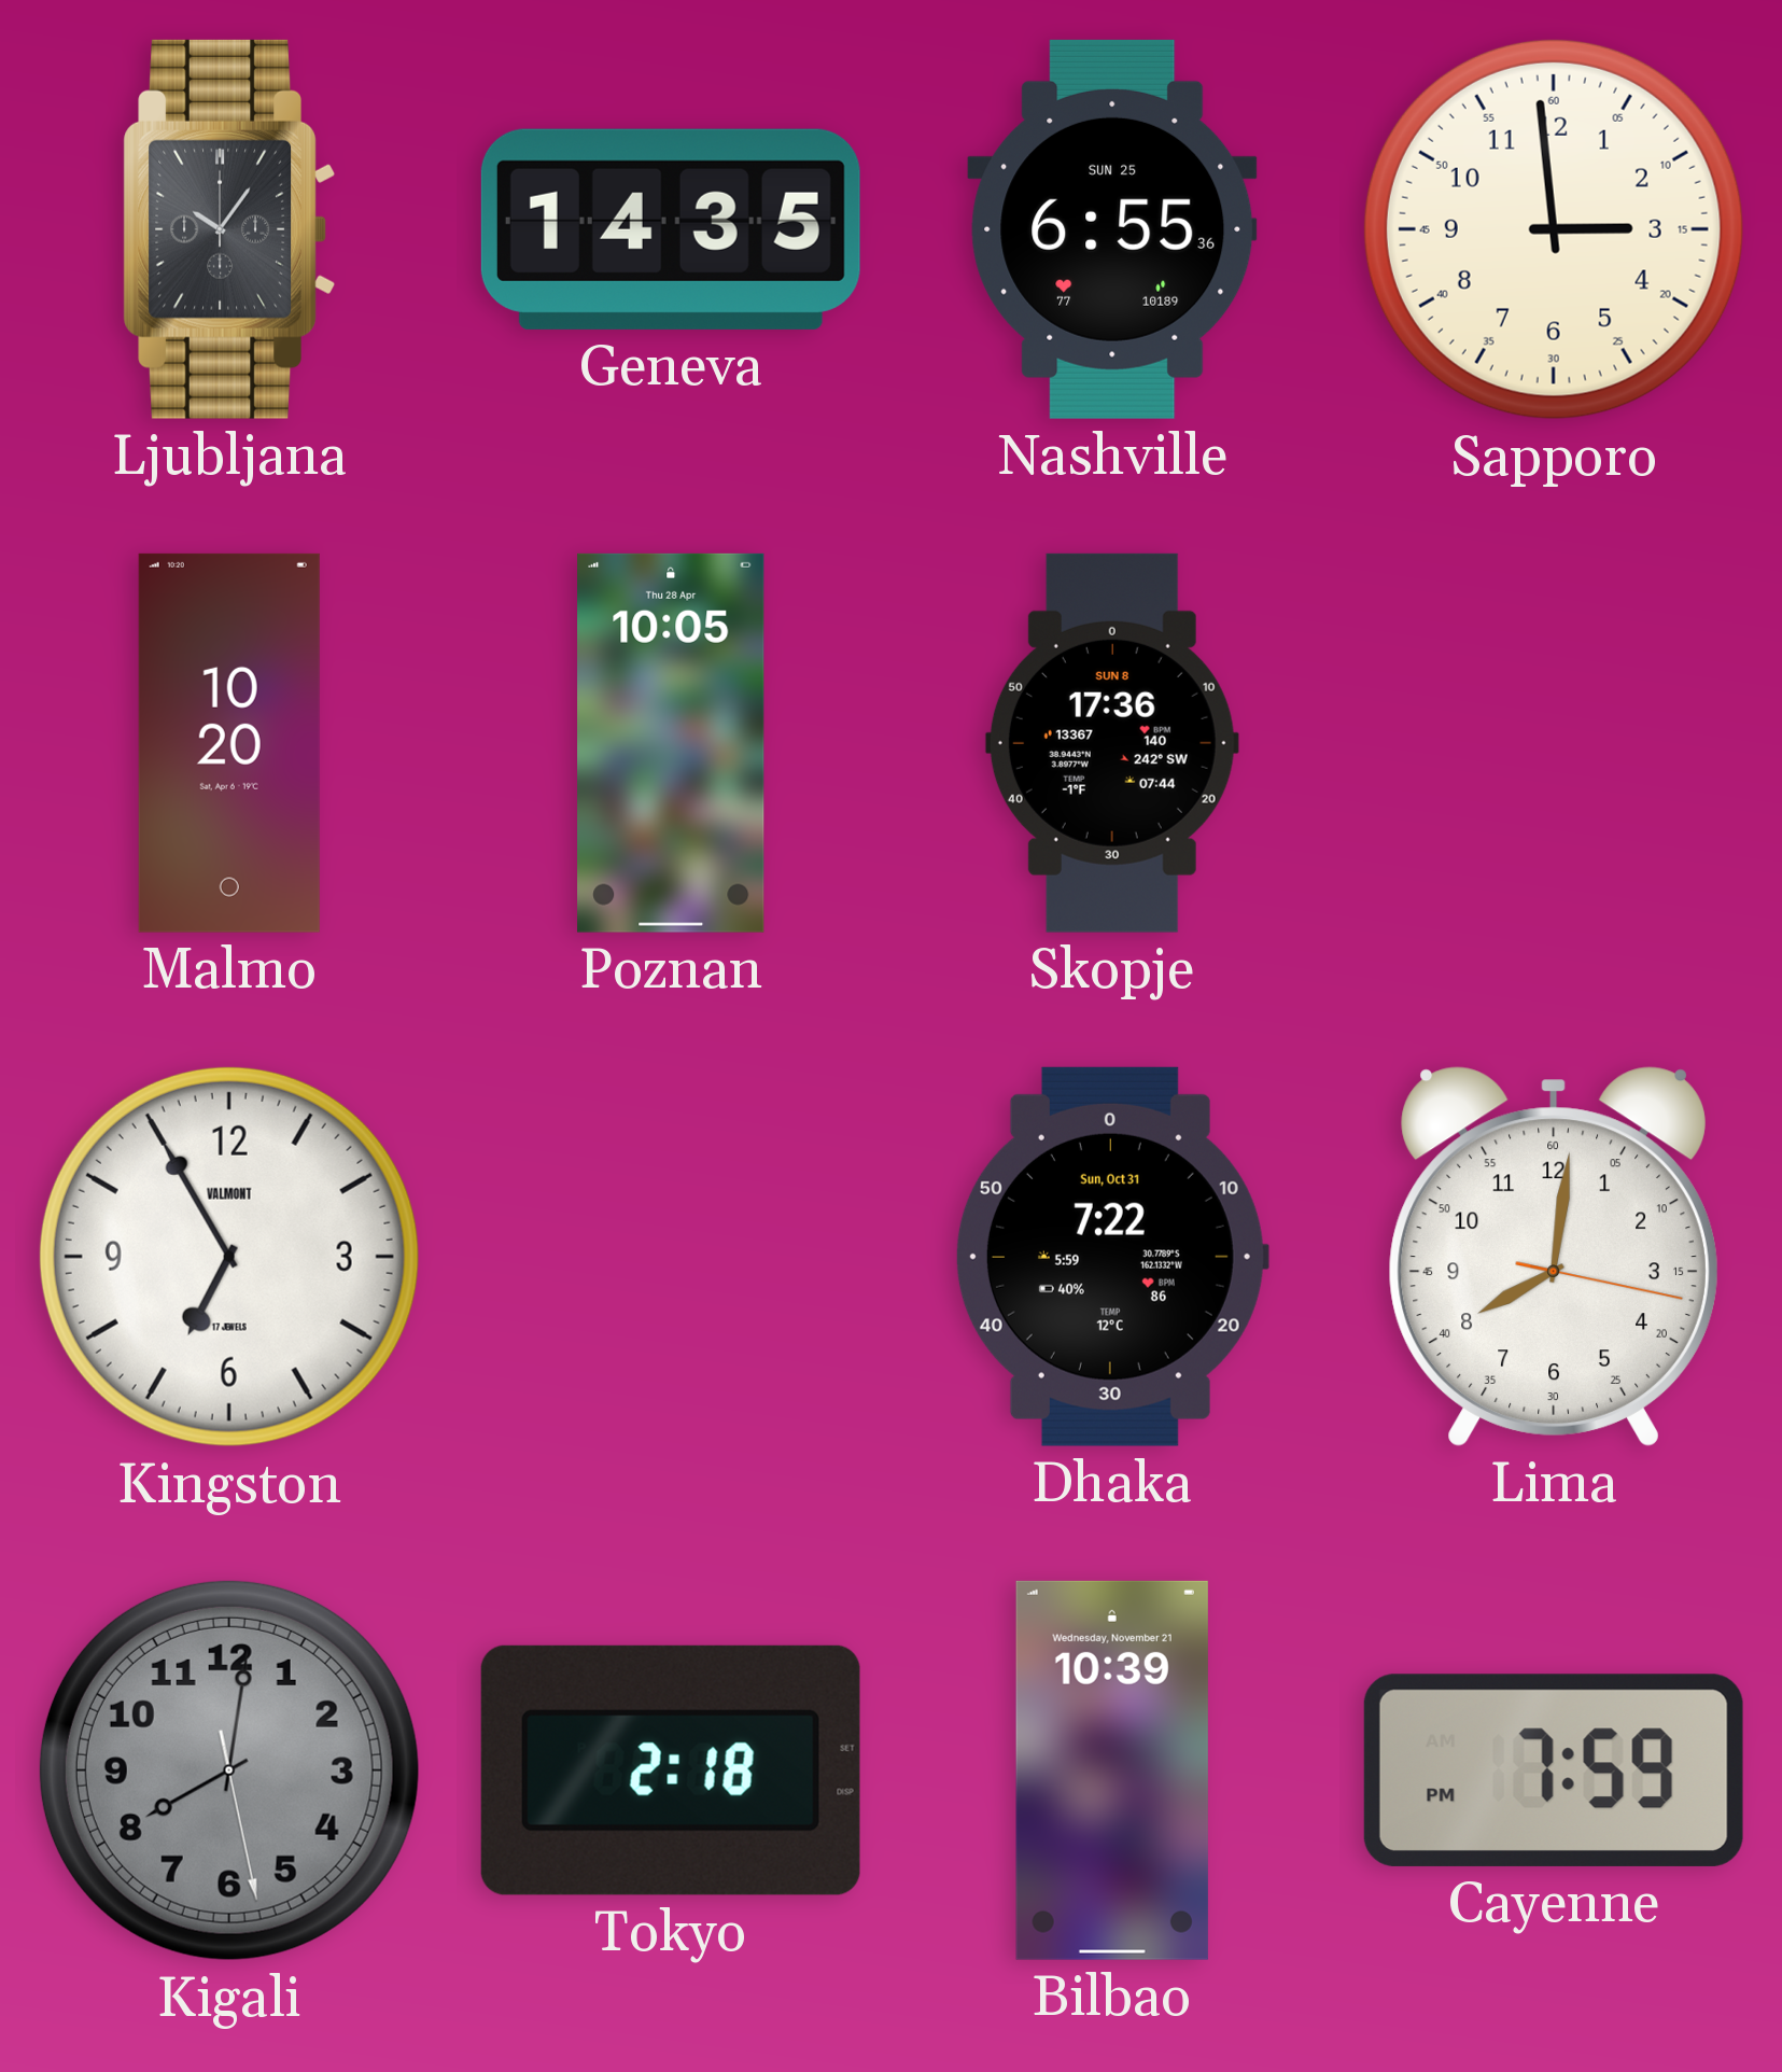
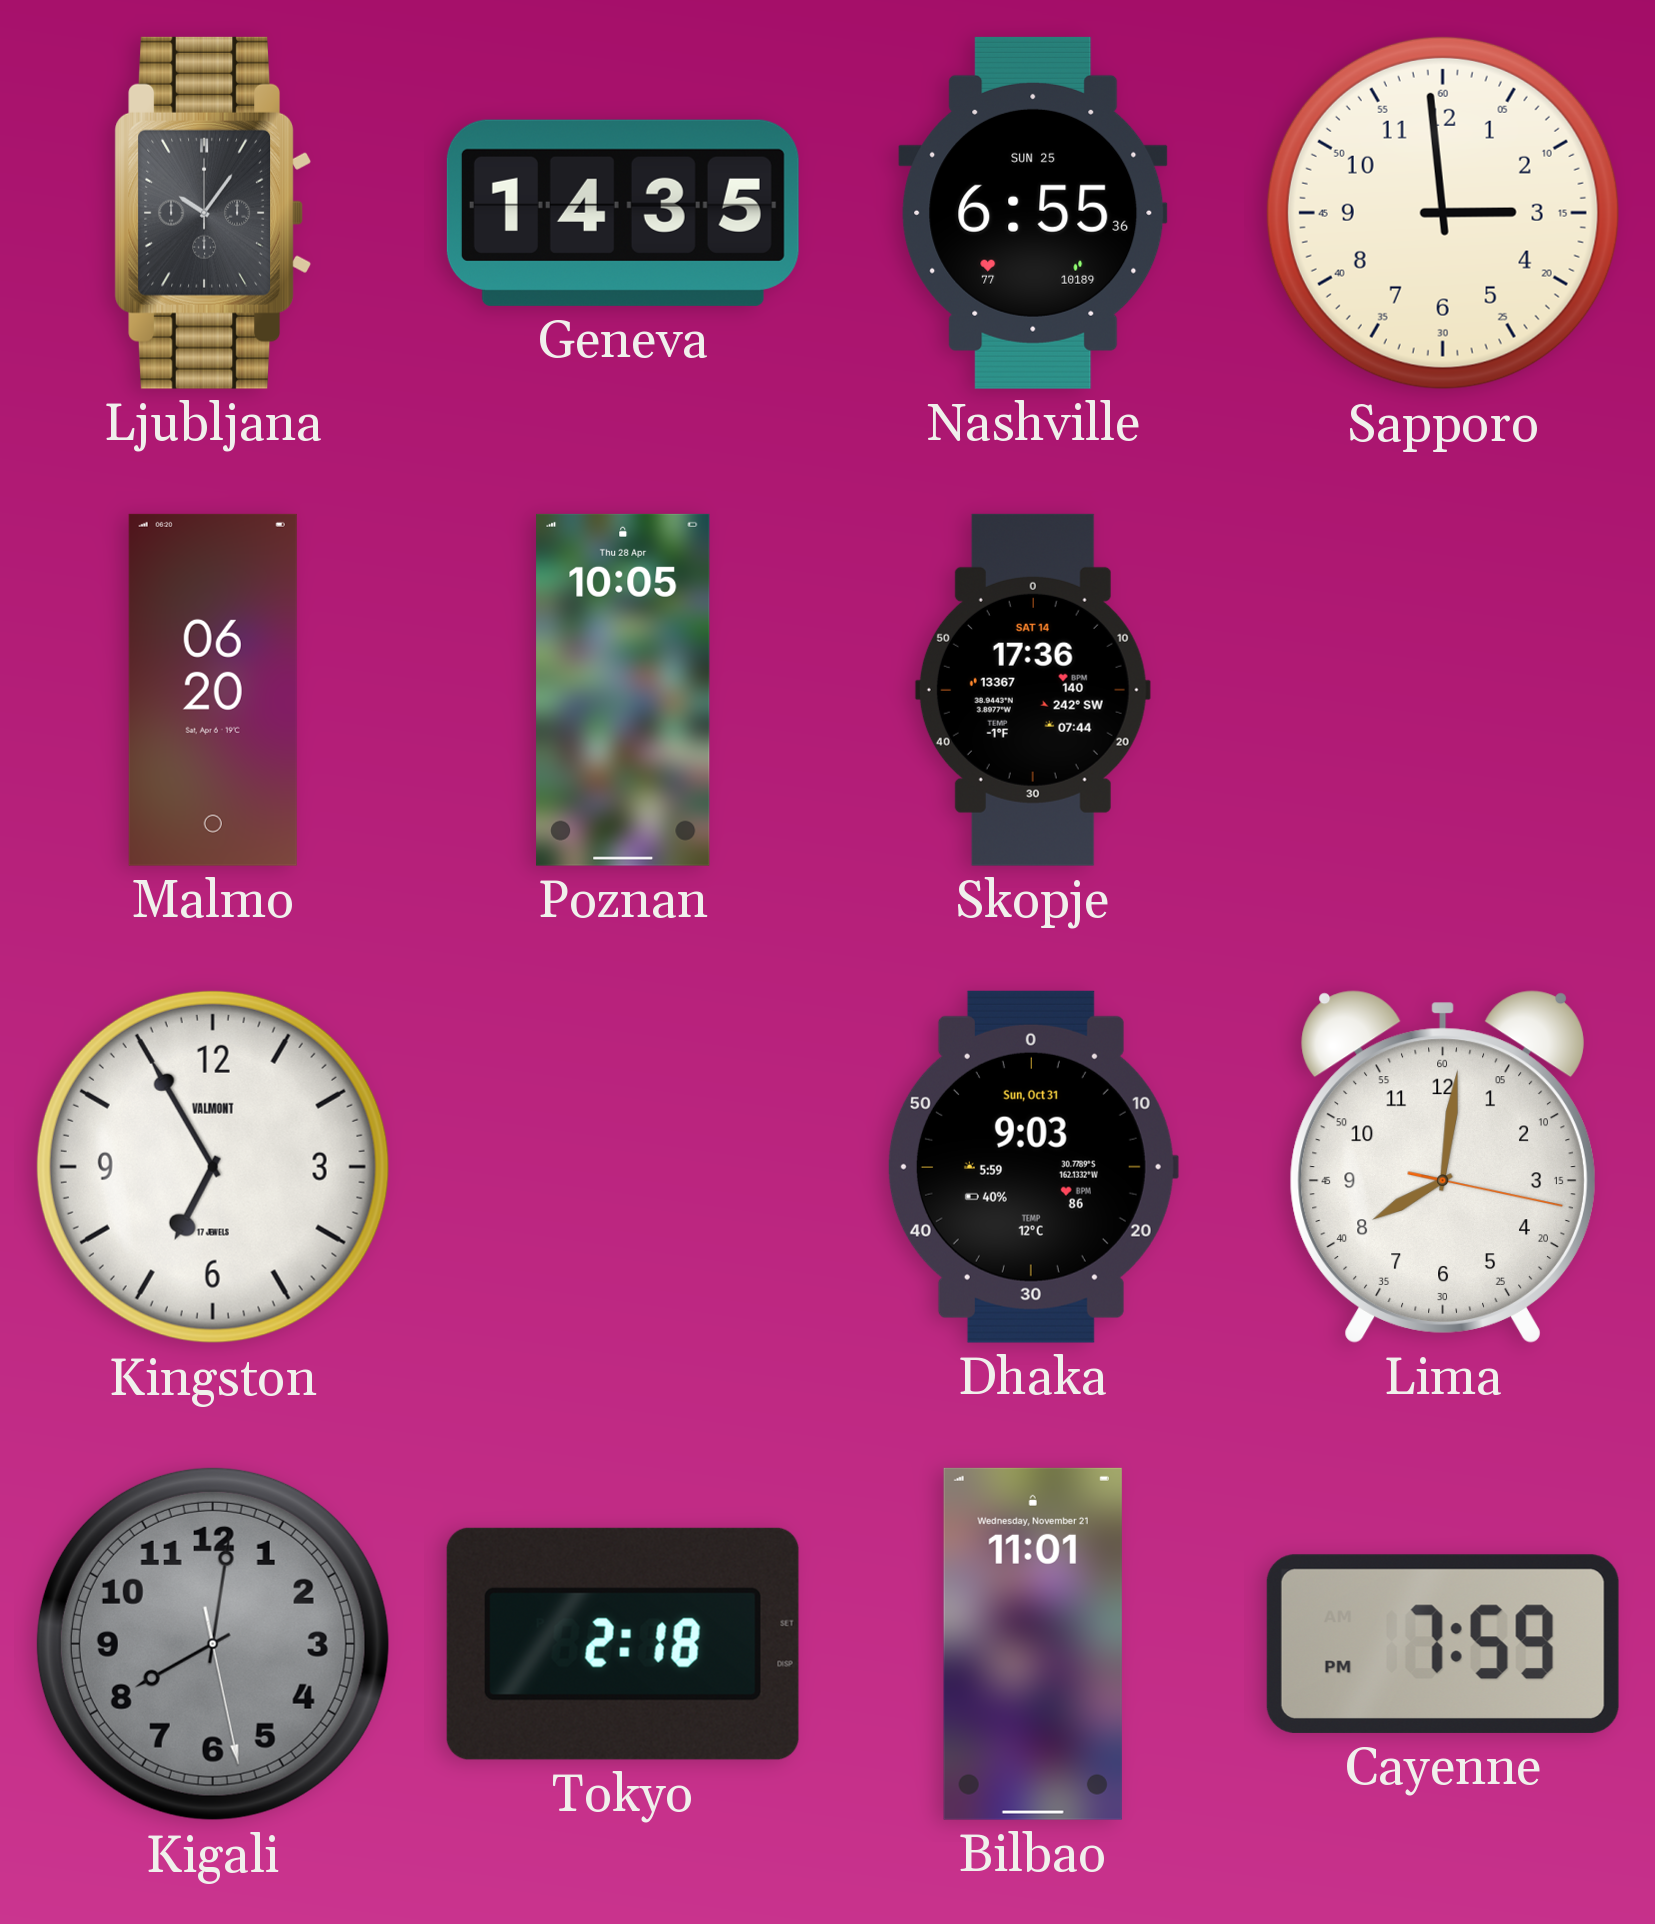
Malmo: 10:20 -> 06:20 (213, 690)
Skopje date: SUN 8 -> SAT 14 (1033, 690)
Dhaka: 7:22 -> 9:03 (1032, 1167)
Bilbao: 10:39 -> 11:01 (1033, 1644)
